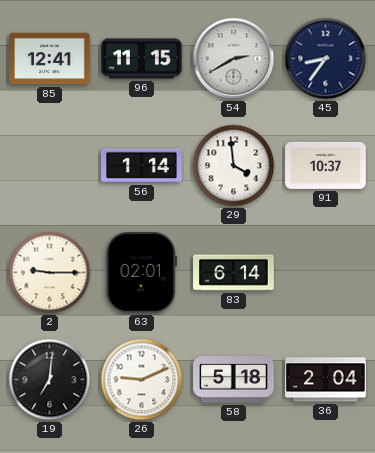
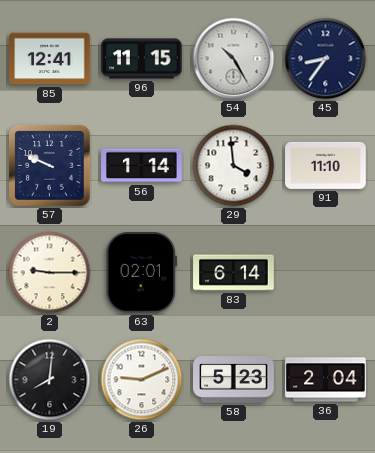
54: 2:40 -> 10:25 (234, 59)
57: none -> 9:49 (50, 166)
91: 10:37 -> 11:10 (326, 165)
19: 7:01 -> 8:01 (50, 380)
58: 5:18 -> 5:23 (234, 380)
